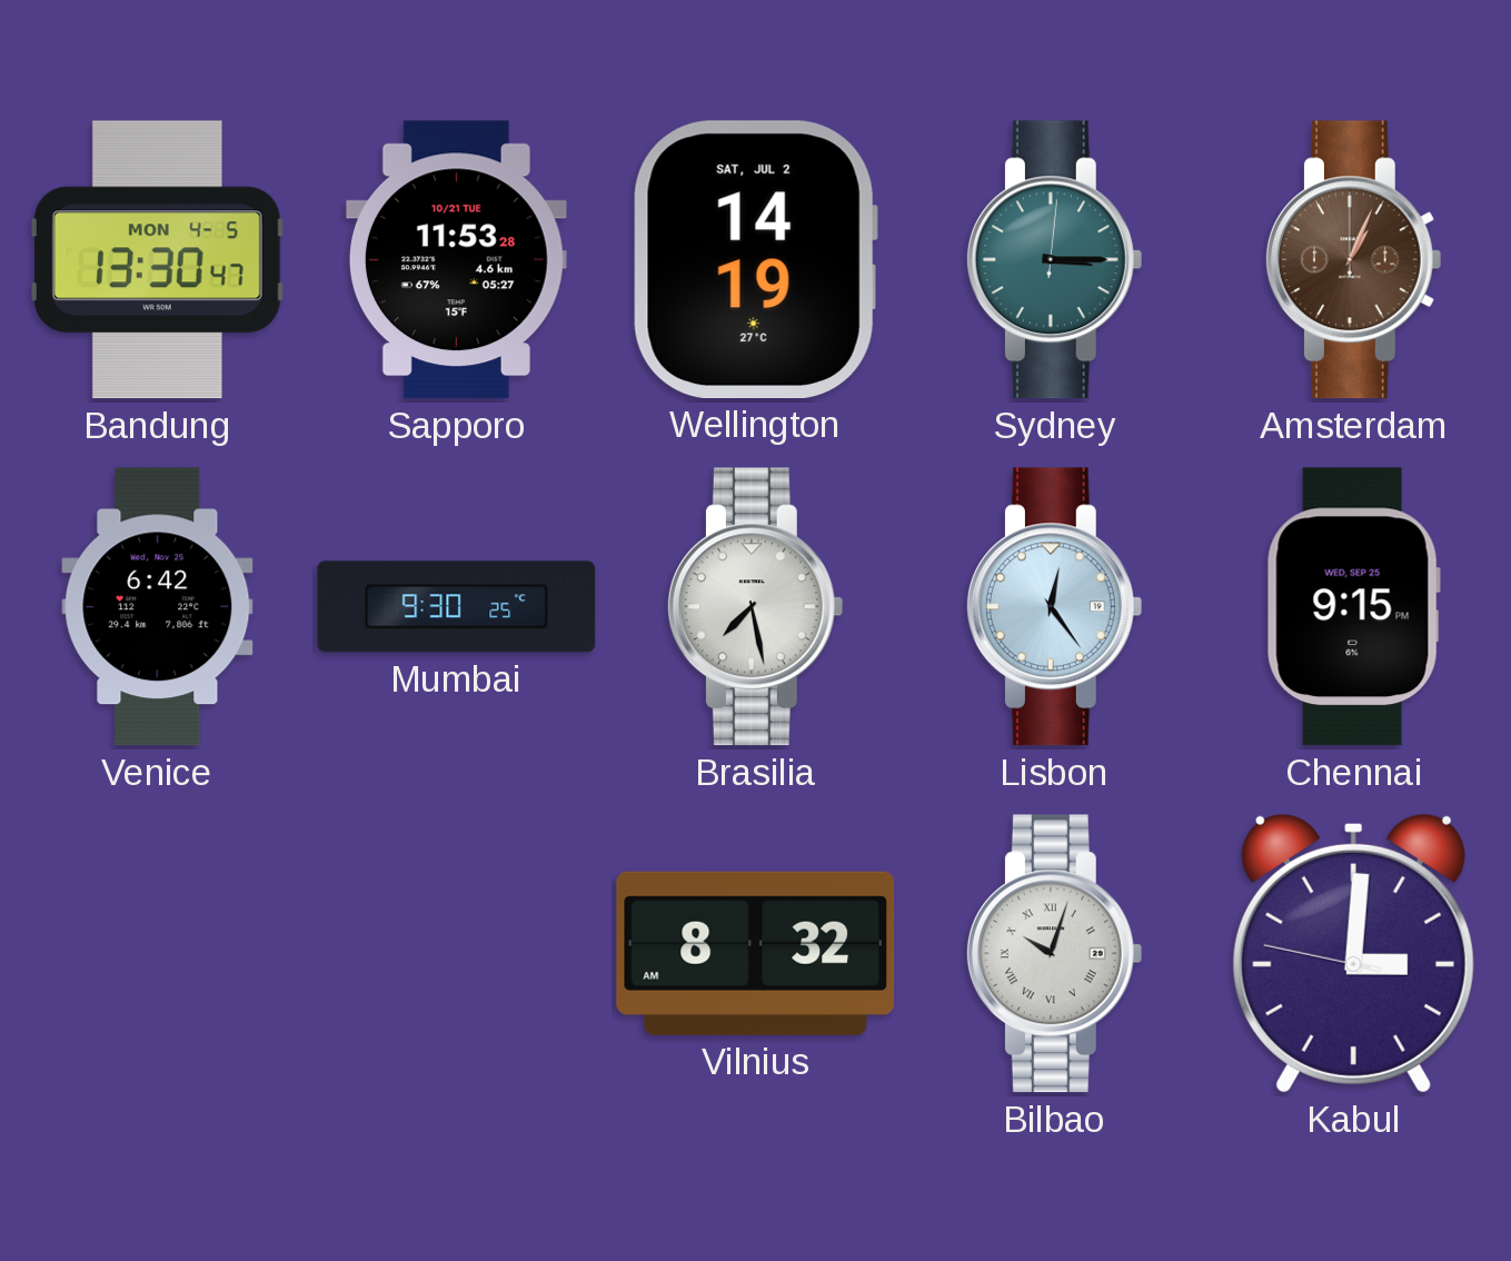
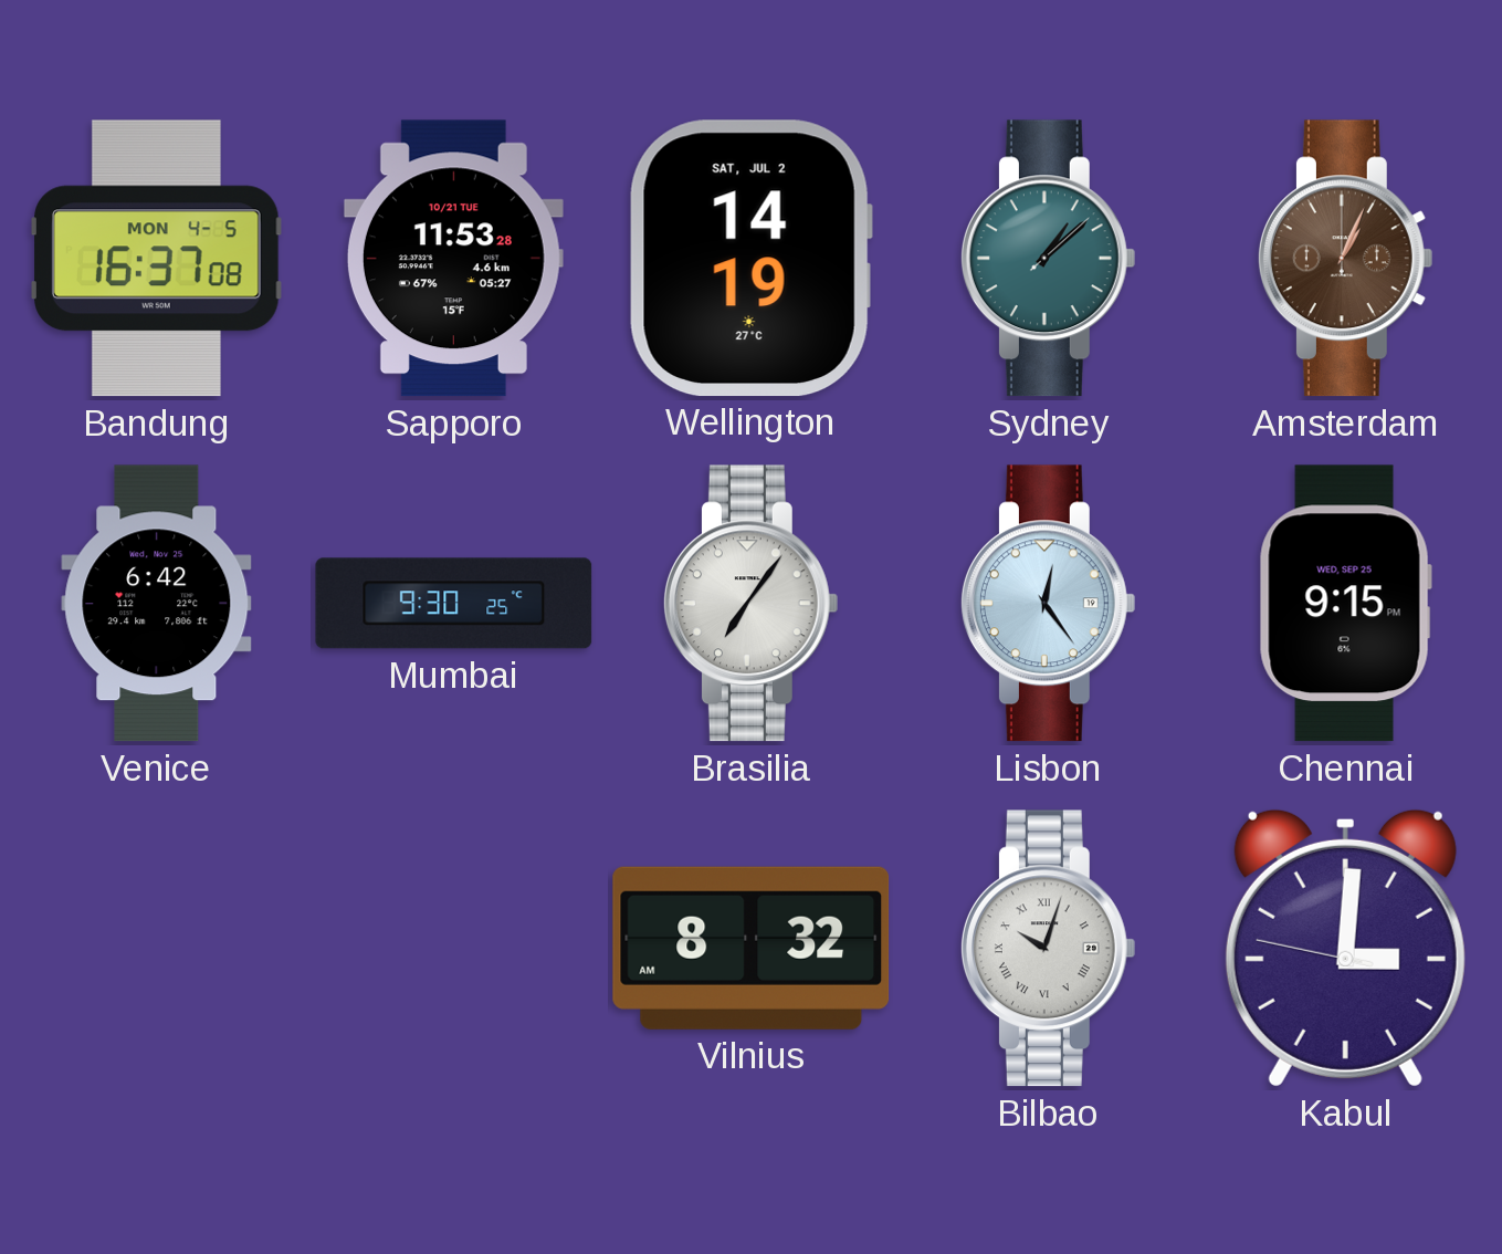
Bandung: 13:30 -> 16:37 (157, 259)
Sydney: 3:15 -> 1:08 (1048, 259)
Brasilia: 7:28 -> 7:06 (750, 604)
